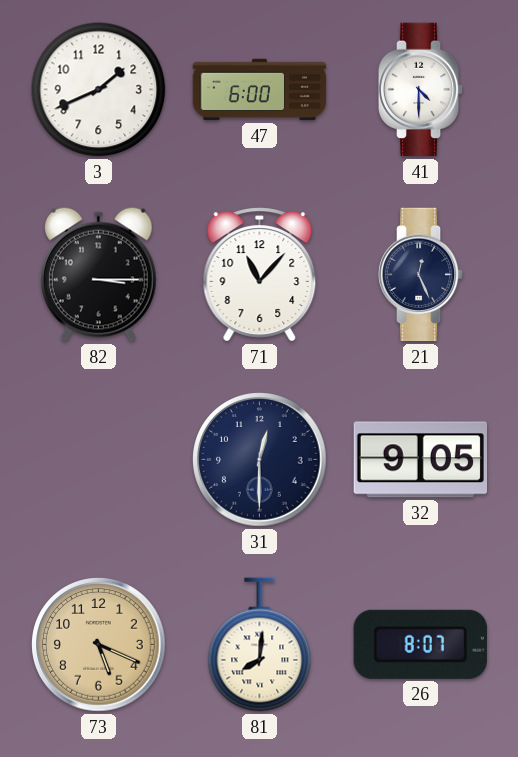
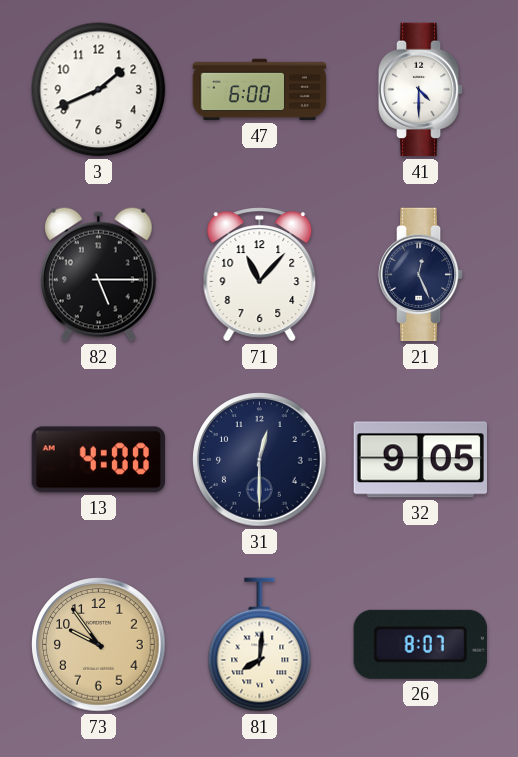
82: 3:15 -> 5:15 (98, 274)
13: none -> 4:00 (98, 460)
73: 5:19 -> 9:54 (99, 645)
